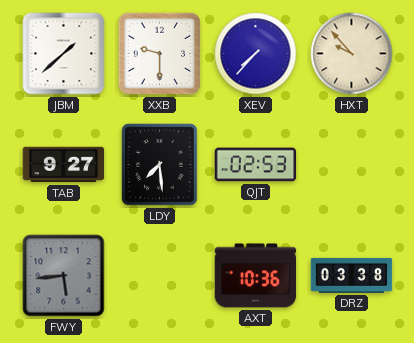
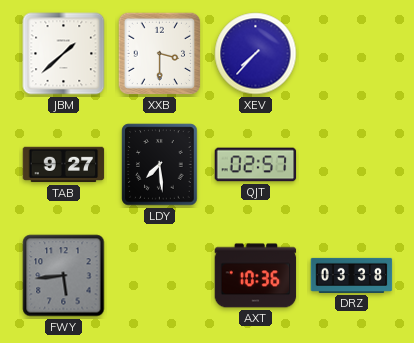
XXB: 9:30 -> 3:30 (160, 54)
HXT: 9:53 -> none (352, 54)
QJT: 02:53 -> 02:57 (256, 165)
